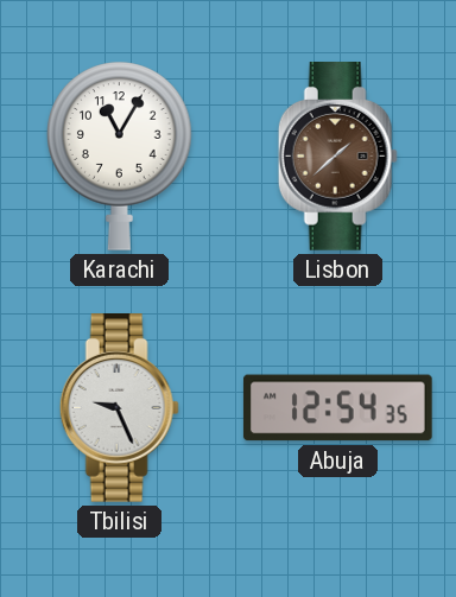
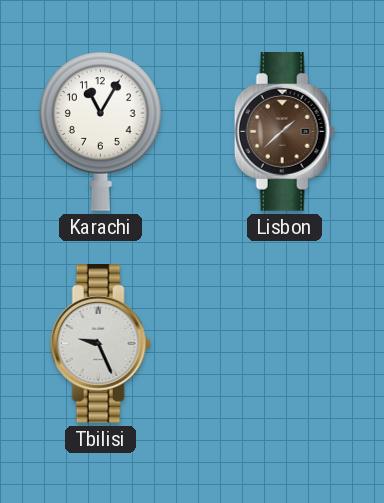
Abuja: 12:54 -> none (338, 408)
